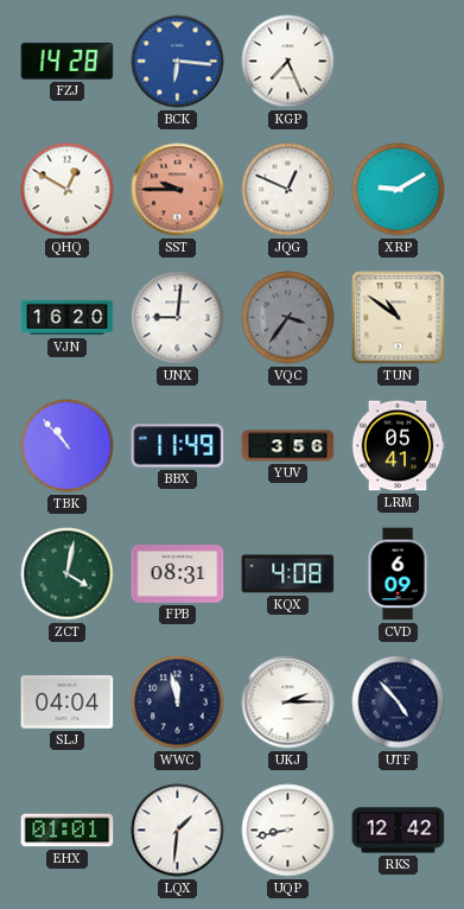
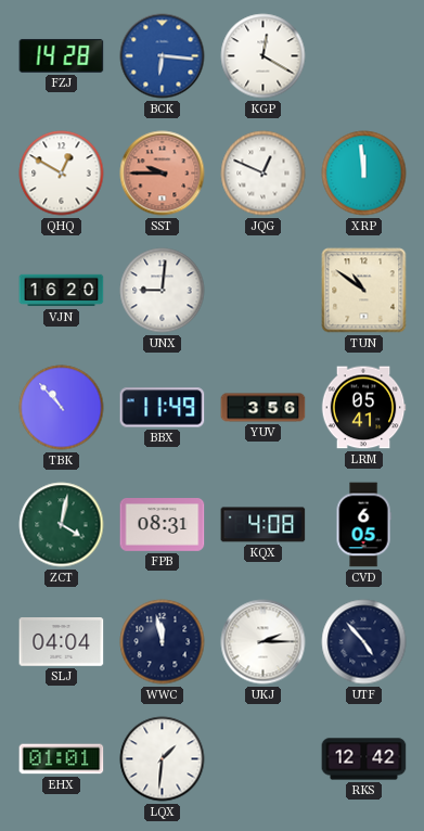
KGP: 7:26 -> 12:20 (264, 56)
XRP: 9:10 -> 11:59 (364, 174)
VQC: 3:36 -> none (288, 318)
CVD: 6:09 -> 6:05 (363, 525)
UQP: 8:43 -> none (288, 831)
